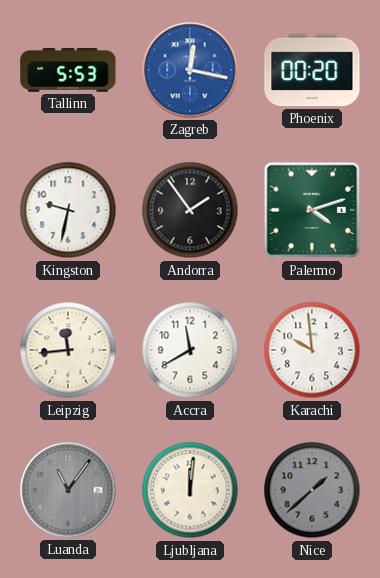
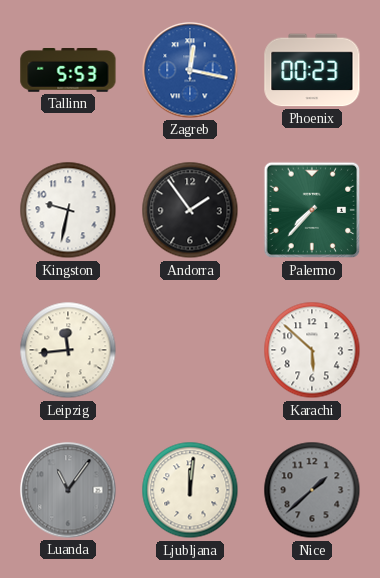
Phoenix: 00:20 -> 00:23 (312, 70)
Palermo: 4:12 -> 7:37 (312, 210)
Accra: 11:40 -> none (190, 350)
Karachi: 9:59 -> 5:52 (312, 350)
